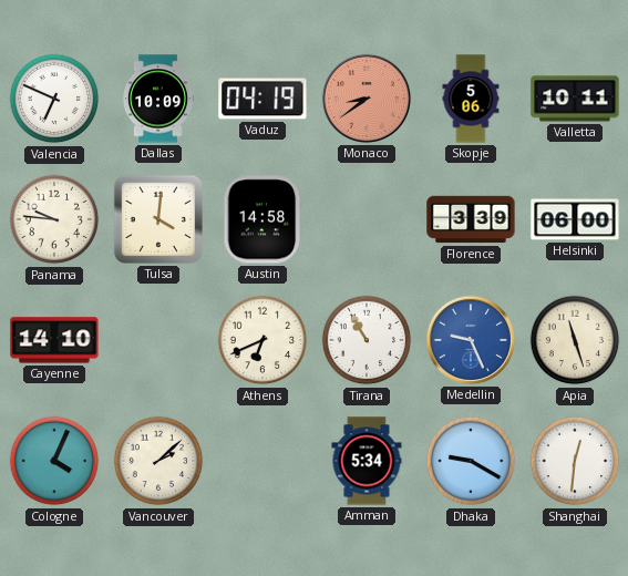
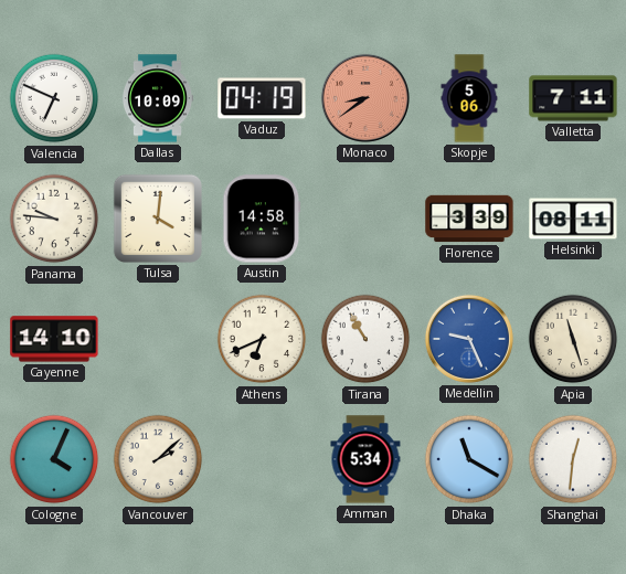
Valletta: 10:11 -> 7:11 (573, 98)
Helsinki: 06:00 -> 08:11 (573, 219)
Dhaka: 9:20 -> 11:20 (469, 459)
